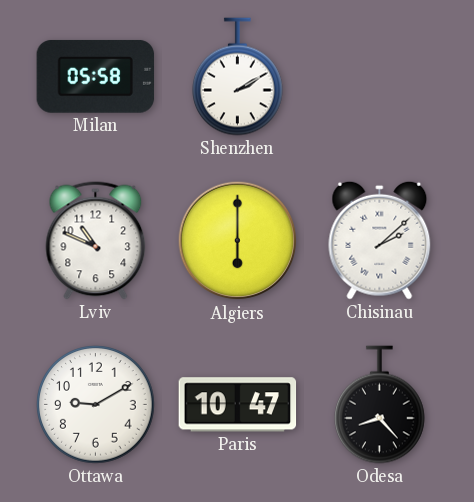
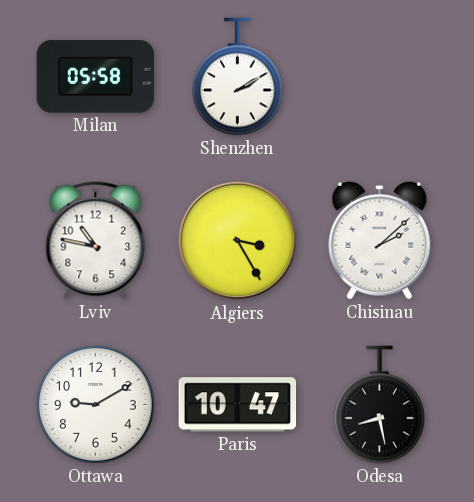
Lviv: 10:49 -> 10:47 (96, 241)
Algiers: 6:00 -> 3:25 (238, 241)
Odesa: 8:23 -> 8:28 (380, 405)
